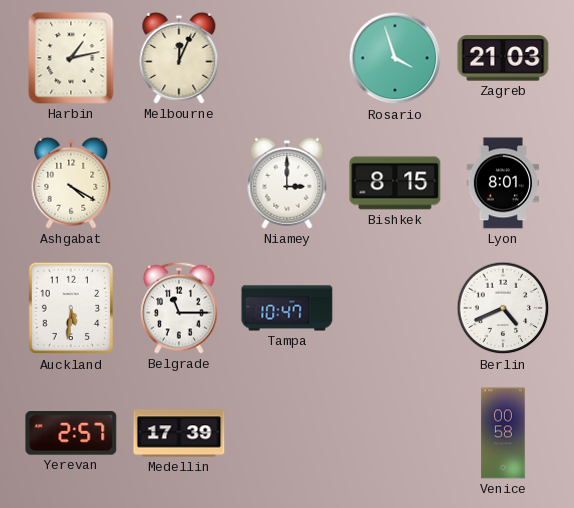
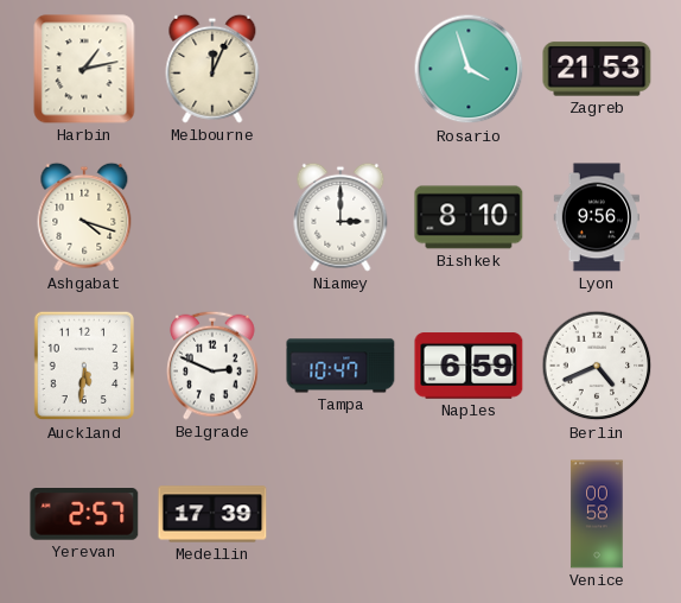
Zagreb: 21:03 -> 21:53 (597, 69)
Ashgabat: 4:20 -> 4:18 (84, 217)
Bishkek: 8:15 -> 8:10 (469, 217)
Lyon: 8:01 -> 9:56 (597, 217)
Belgrade: 11:15 -> 2:49 (214, 366)
Naples: none -> 6:59 (469, 366)
